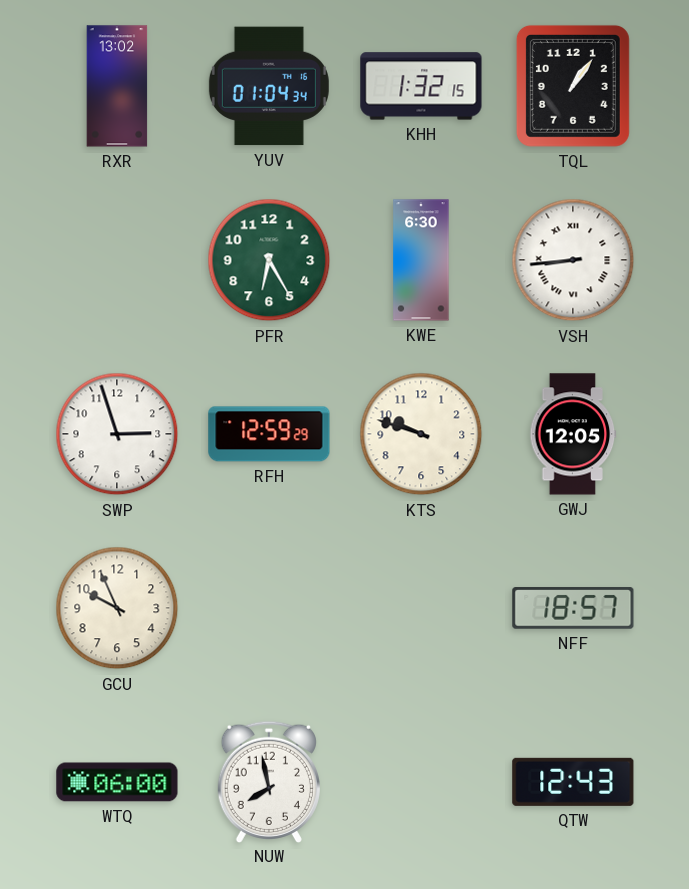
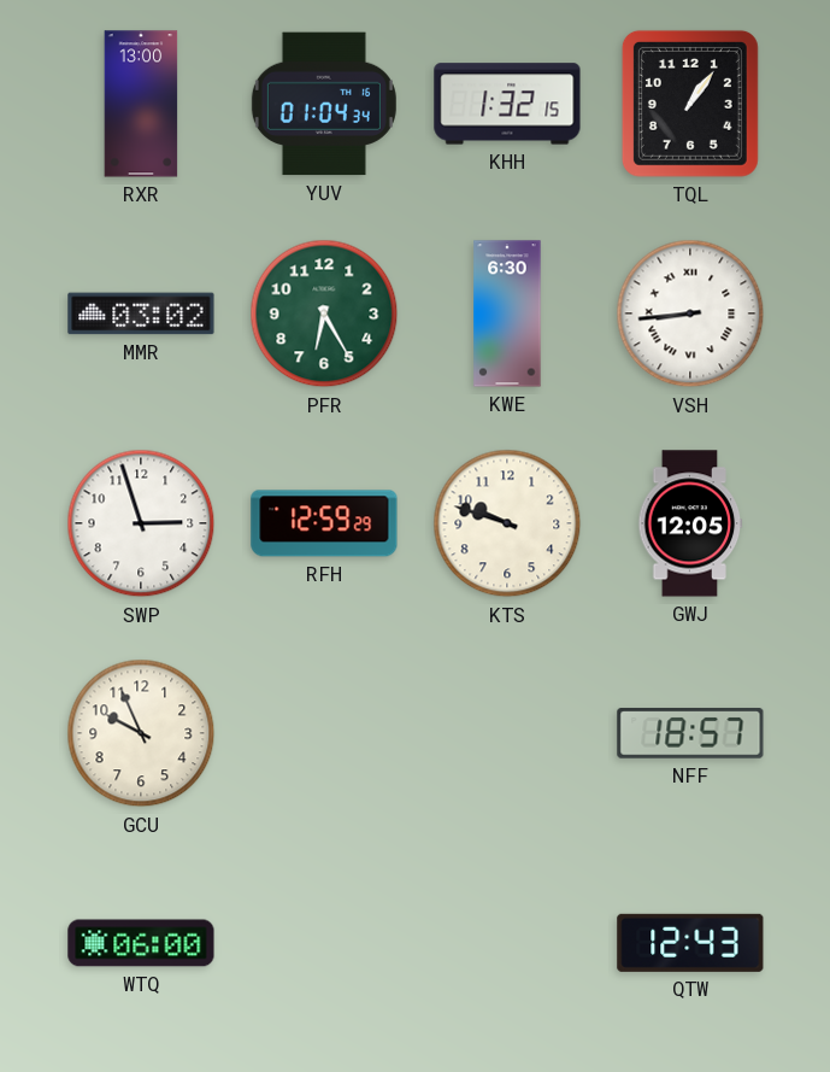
RXR: 13:02 -> 13:00 (141, 104)
MMR: none -> 03:02 (141, 314)
NUW: 7:58 -> none (269, 781)
